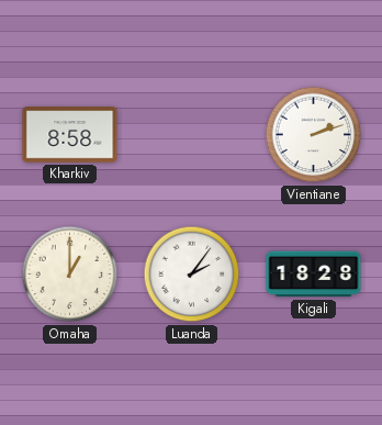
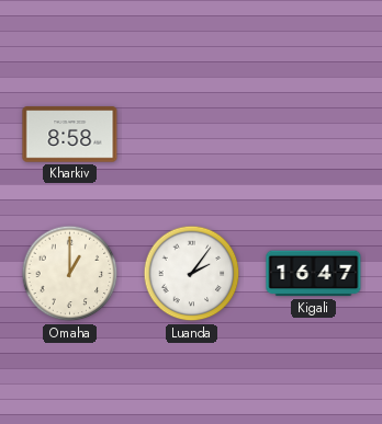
Vientiane: 2:12 -> none (314, 135)
Kigali: 18:28 -> 16:47 (314, 274)
